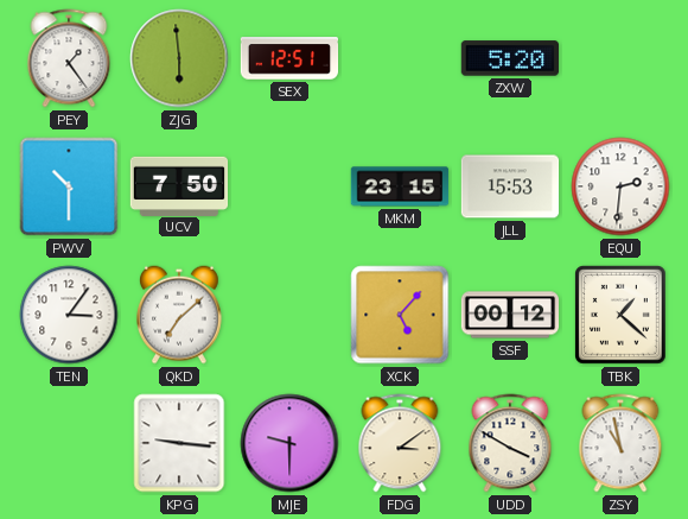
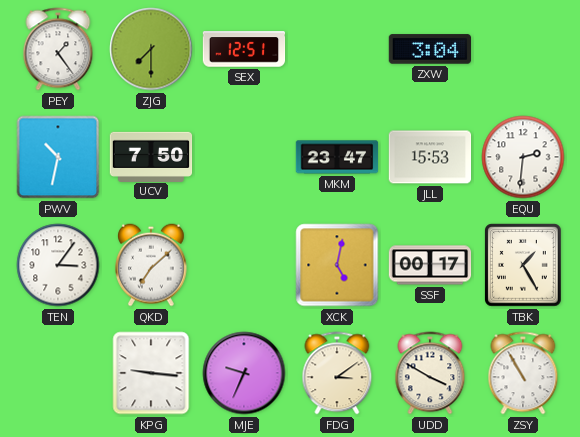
ZJG: 5:59 -> 7:30 (151, 49)
ZXW: 5:20 -> 3:04 (429, 49)
PWV: 10:30 -> 10:32 (58, 157)
MKM: 23:15 -> 23:47 (337, 157)
XCK: 5:07 -> 5:02 (337, 265)
SSF: 00:12 -> 00:17 (430, 265)
TBK: 1:22 -> 1:25 (523, 265)
MJE: 9:30 -> 9:34 (244, 373)
ZSY: 10:58 -> 10:55 (523, 373)
